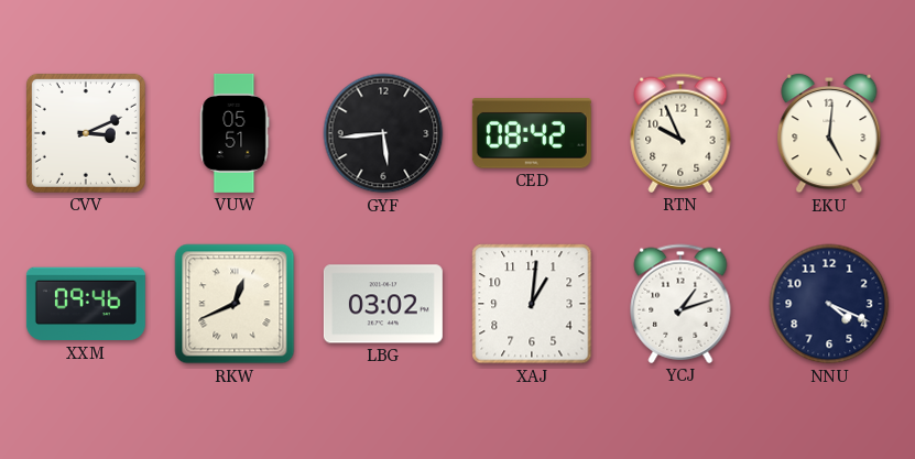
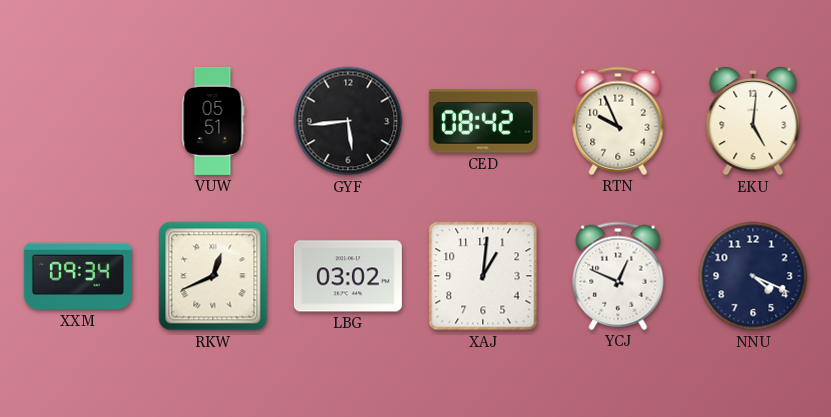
CVV: 3:11 -> none (86, 133)
XXM: 09:46 -> 09:34 (78, 276)
YCJ: 1:12 -> 12:49 (618, 276)
